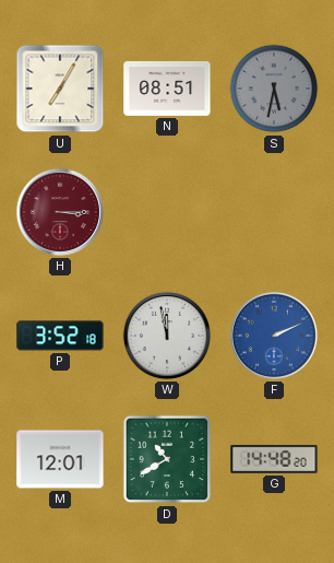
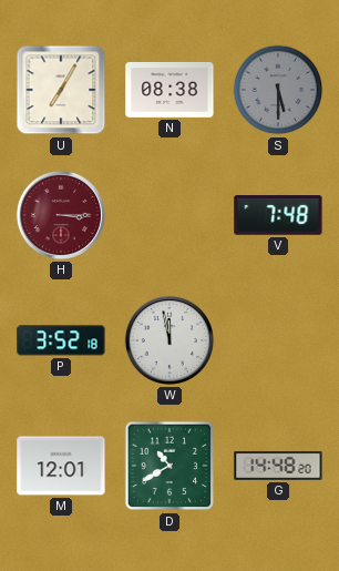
N: 08:51 -> 08:38 (169, 90)
S: 5:32 -> 5:30 (278, 90)
V: none -> 7:48 (278, 216)
F: 2:11 -> none (274, 336)
